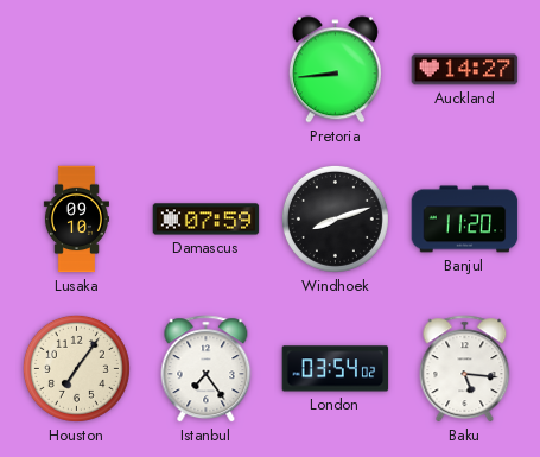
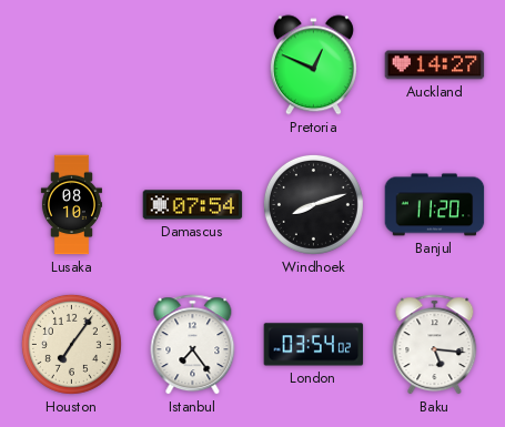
Pretoria: 8:44 -> 12:49 (313, 65)
Lusaka: 09:10 -> 08:10 (71, 205)
Damascus: 07:59 -> 07:54 (193, 205)
